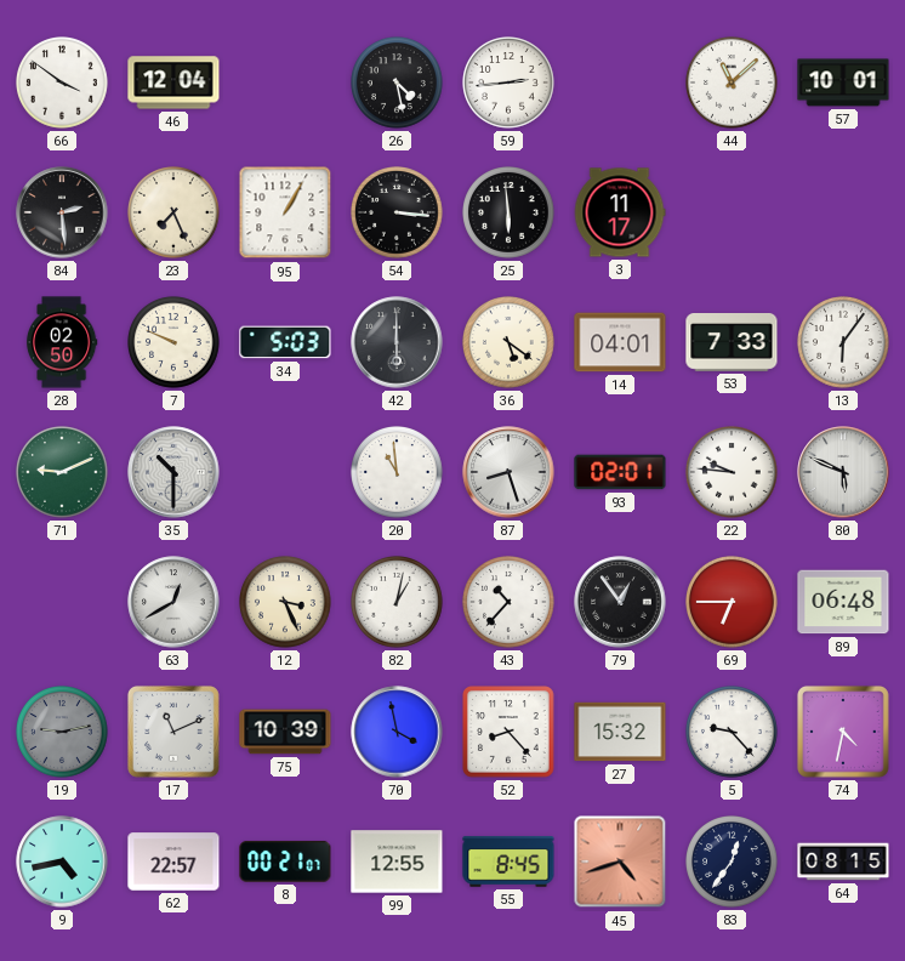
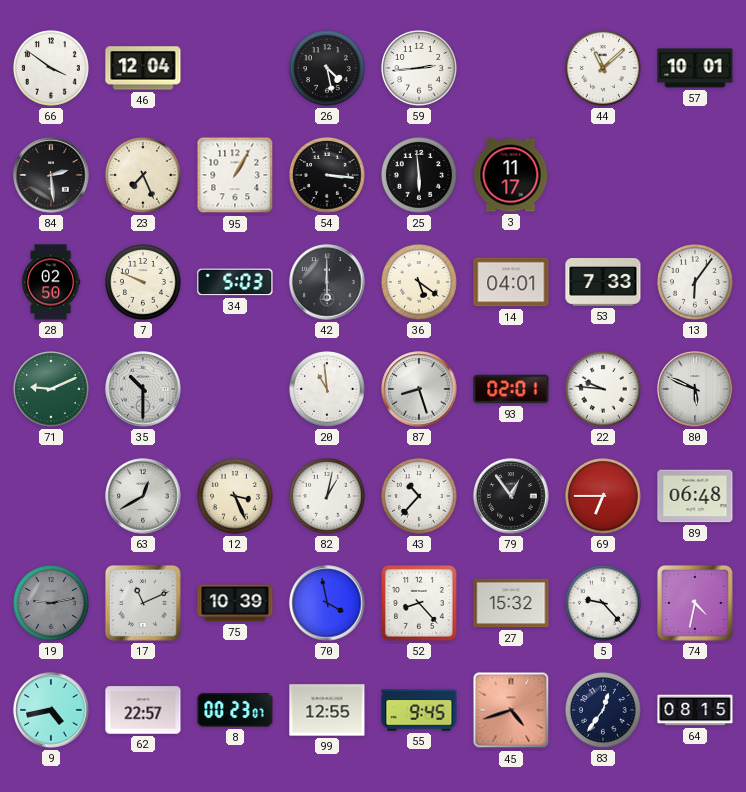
8: 00:21 -> 00:23 (235, 710)
55: 8:45 -> 9:45 (419, 710)
